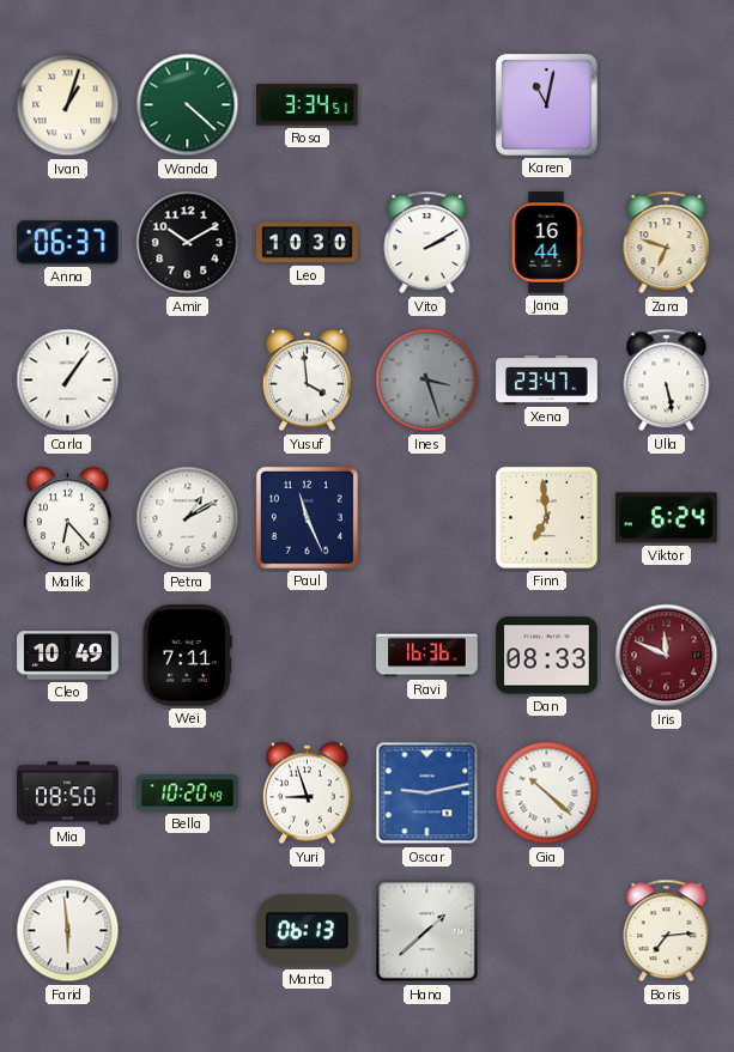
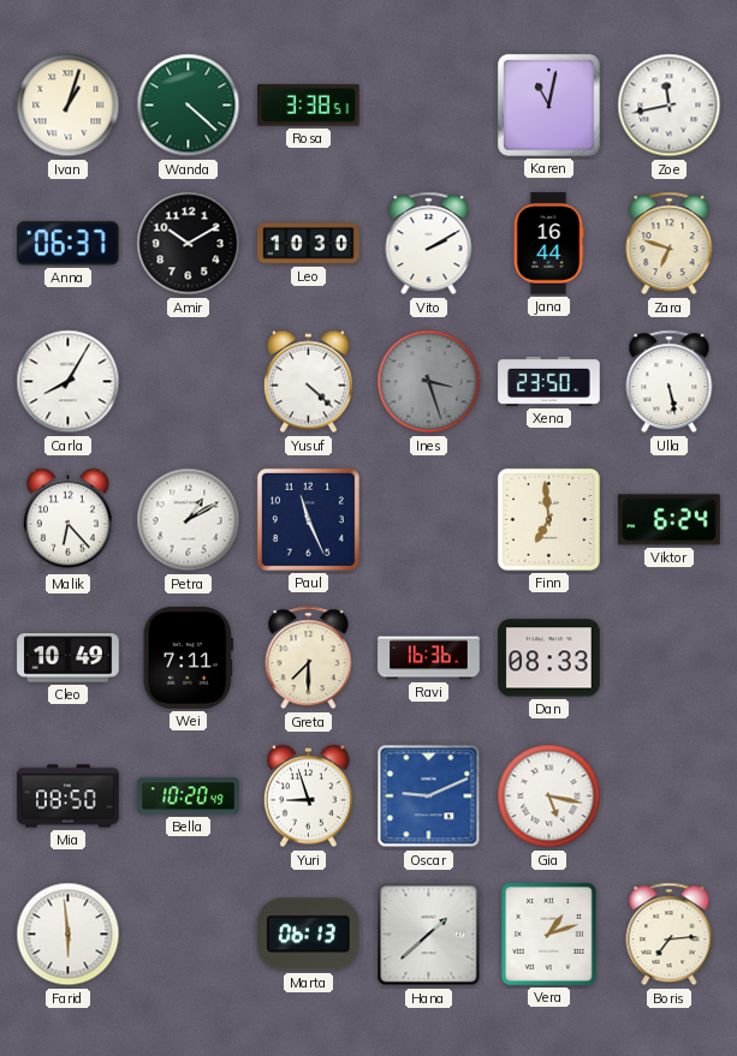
Rosa: 3:34 -> 3:38 (309, 106)
Zoe: none -> 11:43 (670, 106)
Carla: 1:06 -> 8:05 (69, 382)
Yusuf: 3:59 -> 4:22 (308, 382)
Xena: 23:47 -> 23:50 (549, 381)
Greta: none -> 7:30 (309, 658)
Iris: 11:49 -> none (667, 656)
Oscar: 9:13 -> 9:11 (429, 797)
Gia: 10:22 -> 5:17 (549, 797)
Vera: none -> 1:12 (548, 935)
